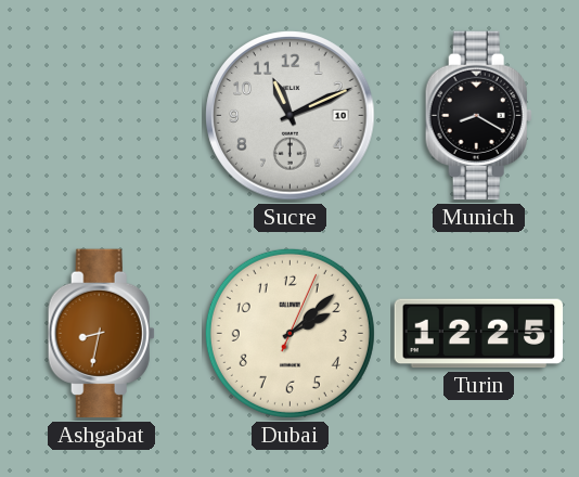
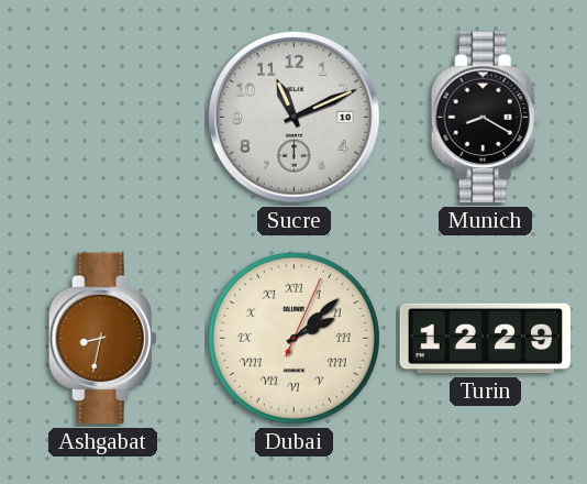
Dubai numerals: Arabic -> Roman (293, 338)
Turin: 12:25 -> 12:29 (486, 339)
